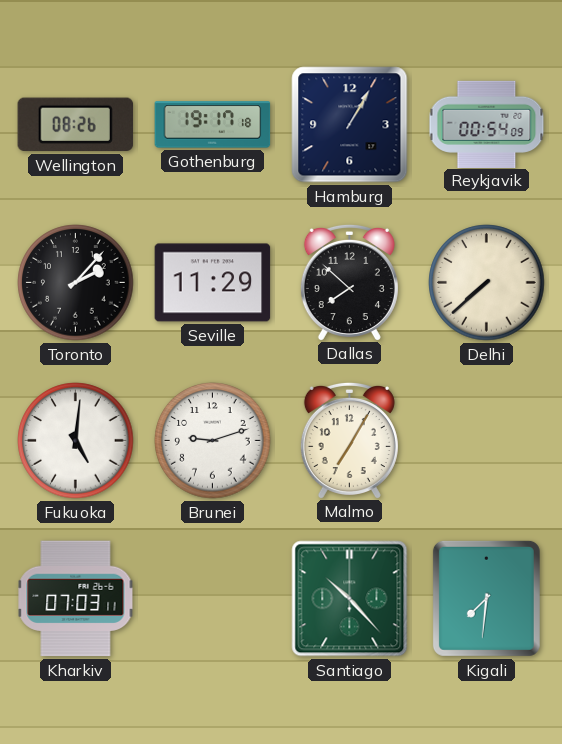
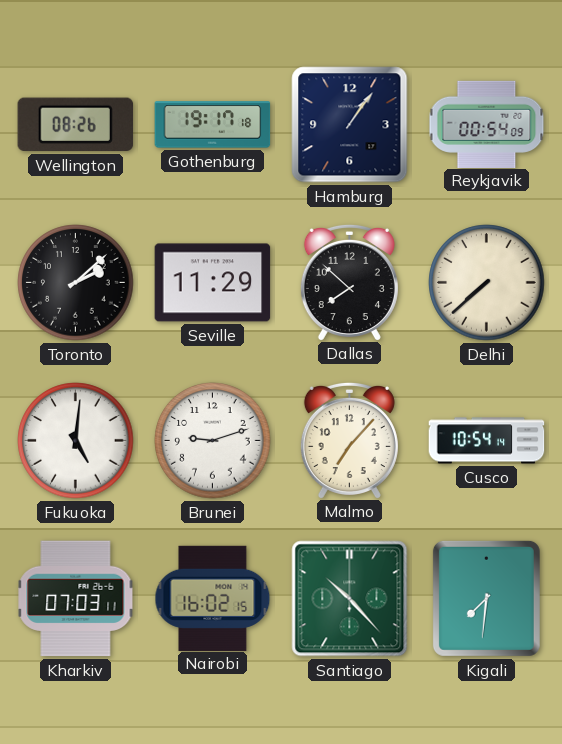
Hamburg: 1:05 -> 1:06 (350, 125)
Toronto: 2:07 -> 2:08 (76, 283)
Malmo: 7:05 -> 7:07 (349, 440)
Cusco: none -> 10:54 (487, 441)
Nairobi: none -> 16:02 (213, 598)
